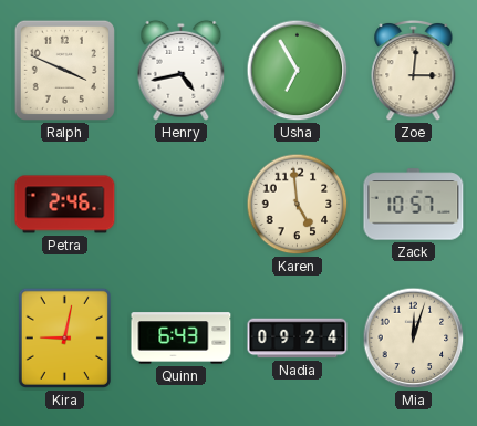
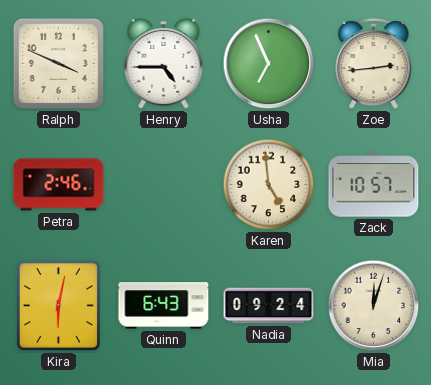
Henry: 4:43 -> 4:45 (164, 63)
Usha: 6:55 -> 6:56 (269, 64)
Zoe: 3:01 -> 2:44 (374, 63)
Kira: 9:02 -> 6:02 (58, 305)
